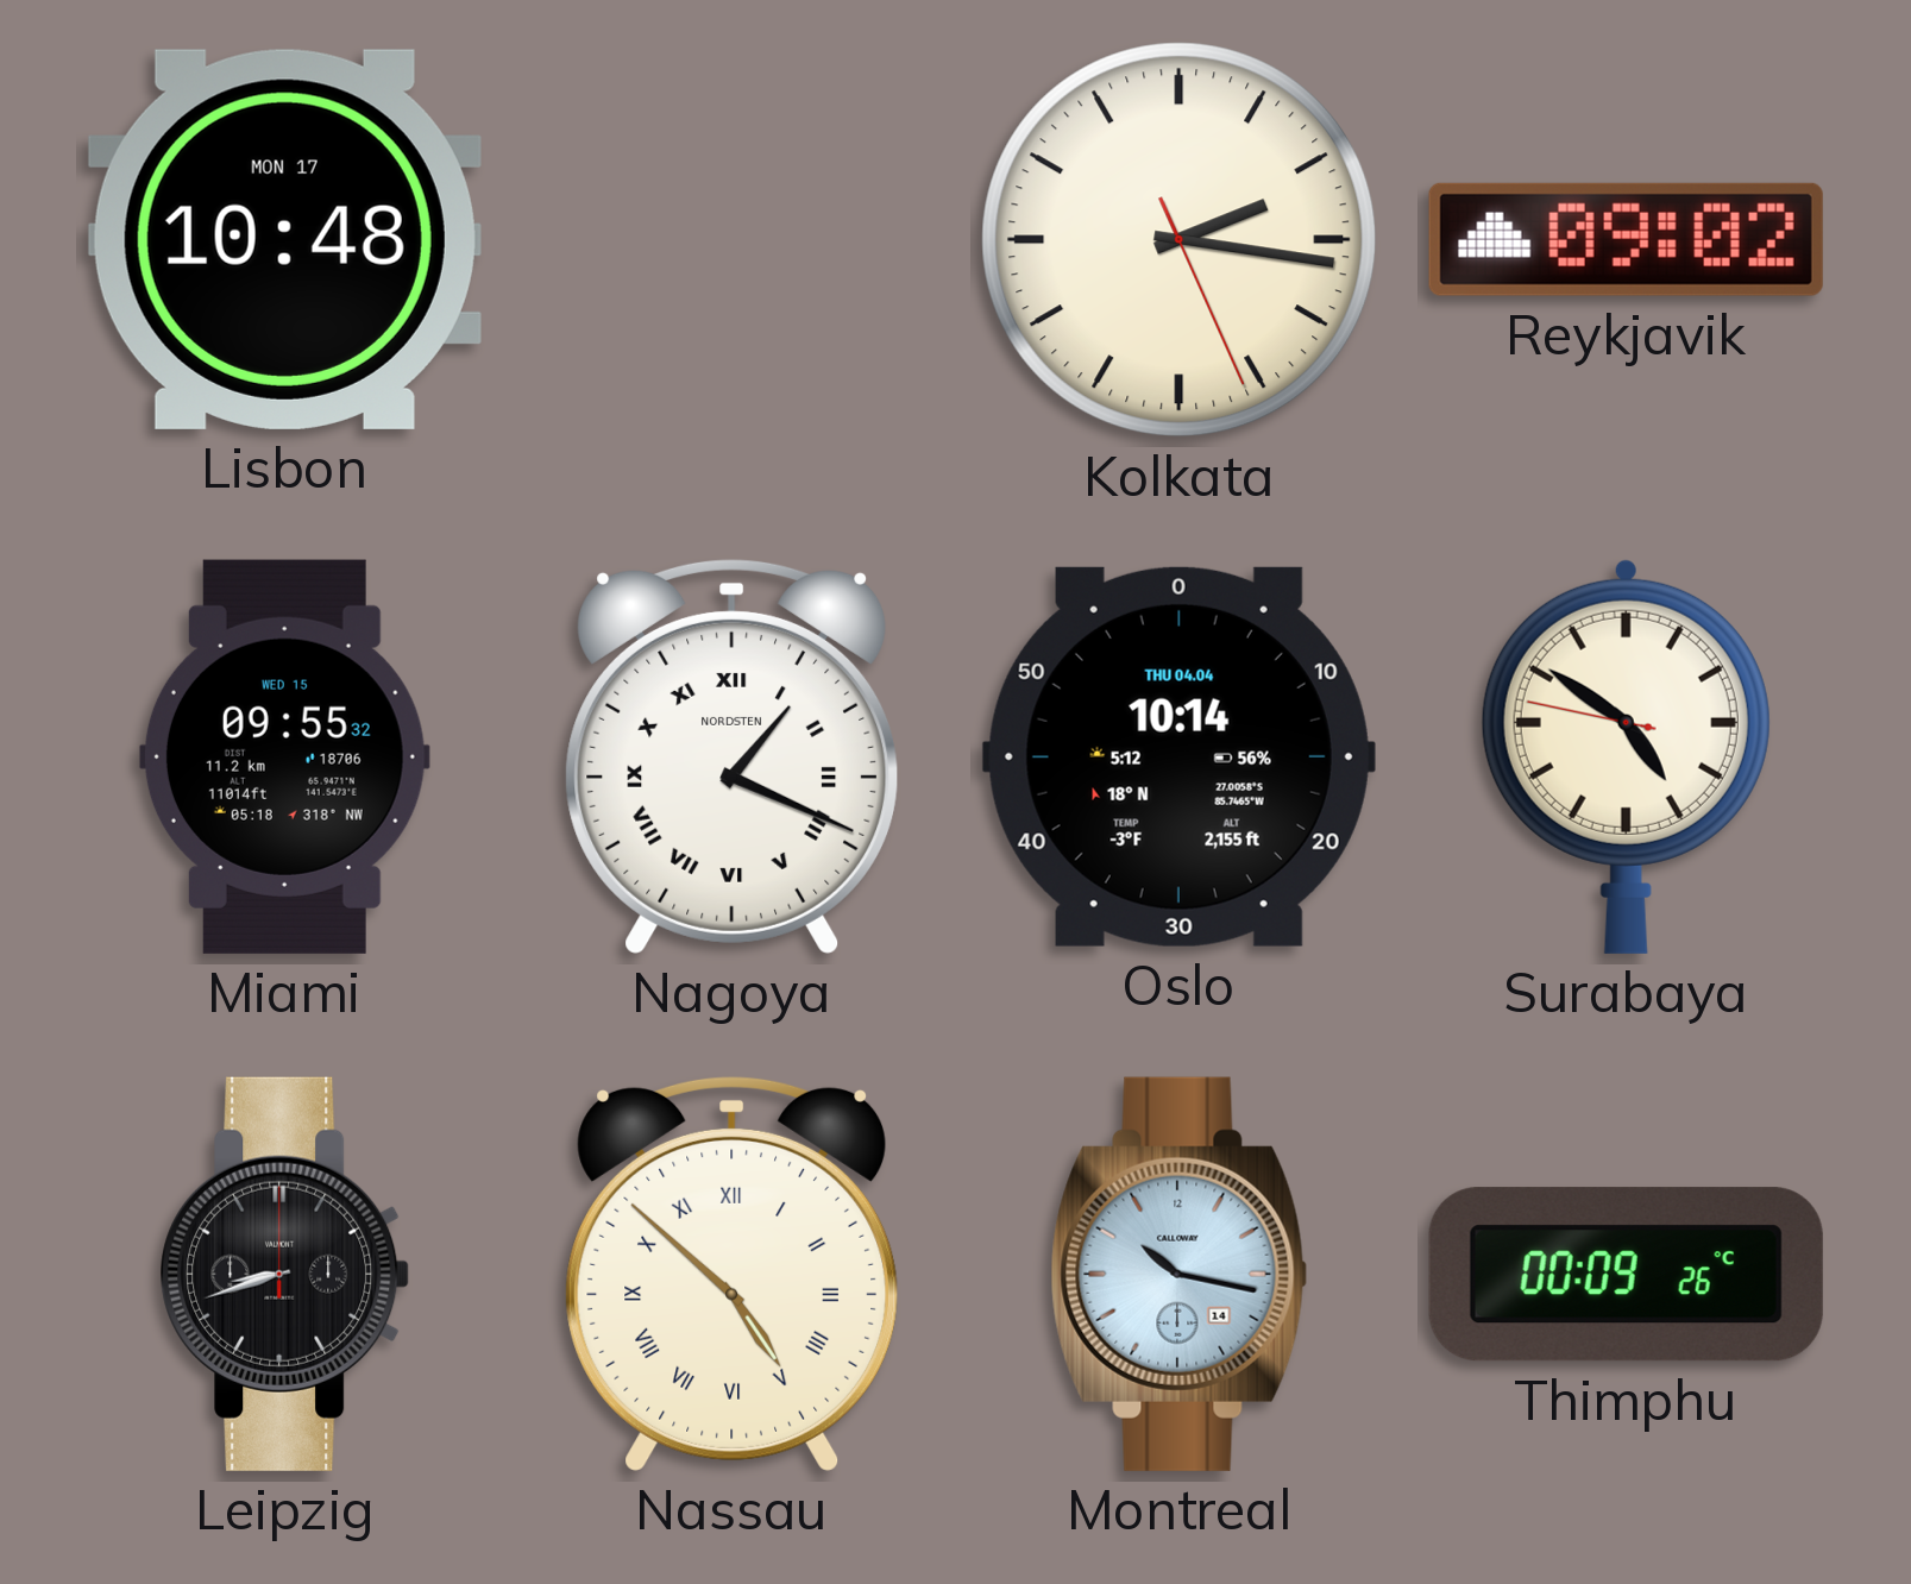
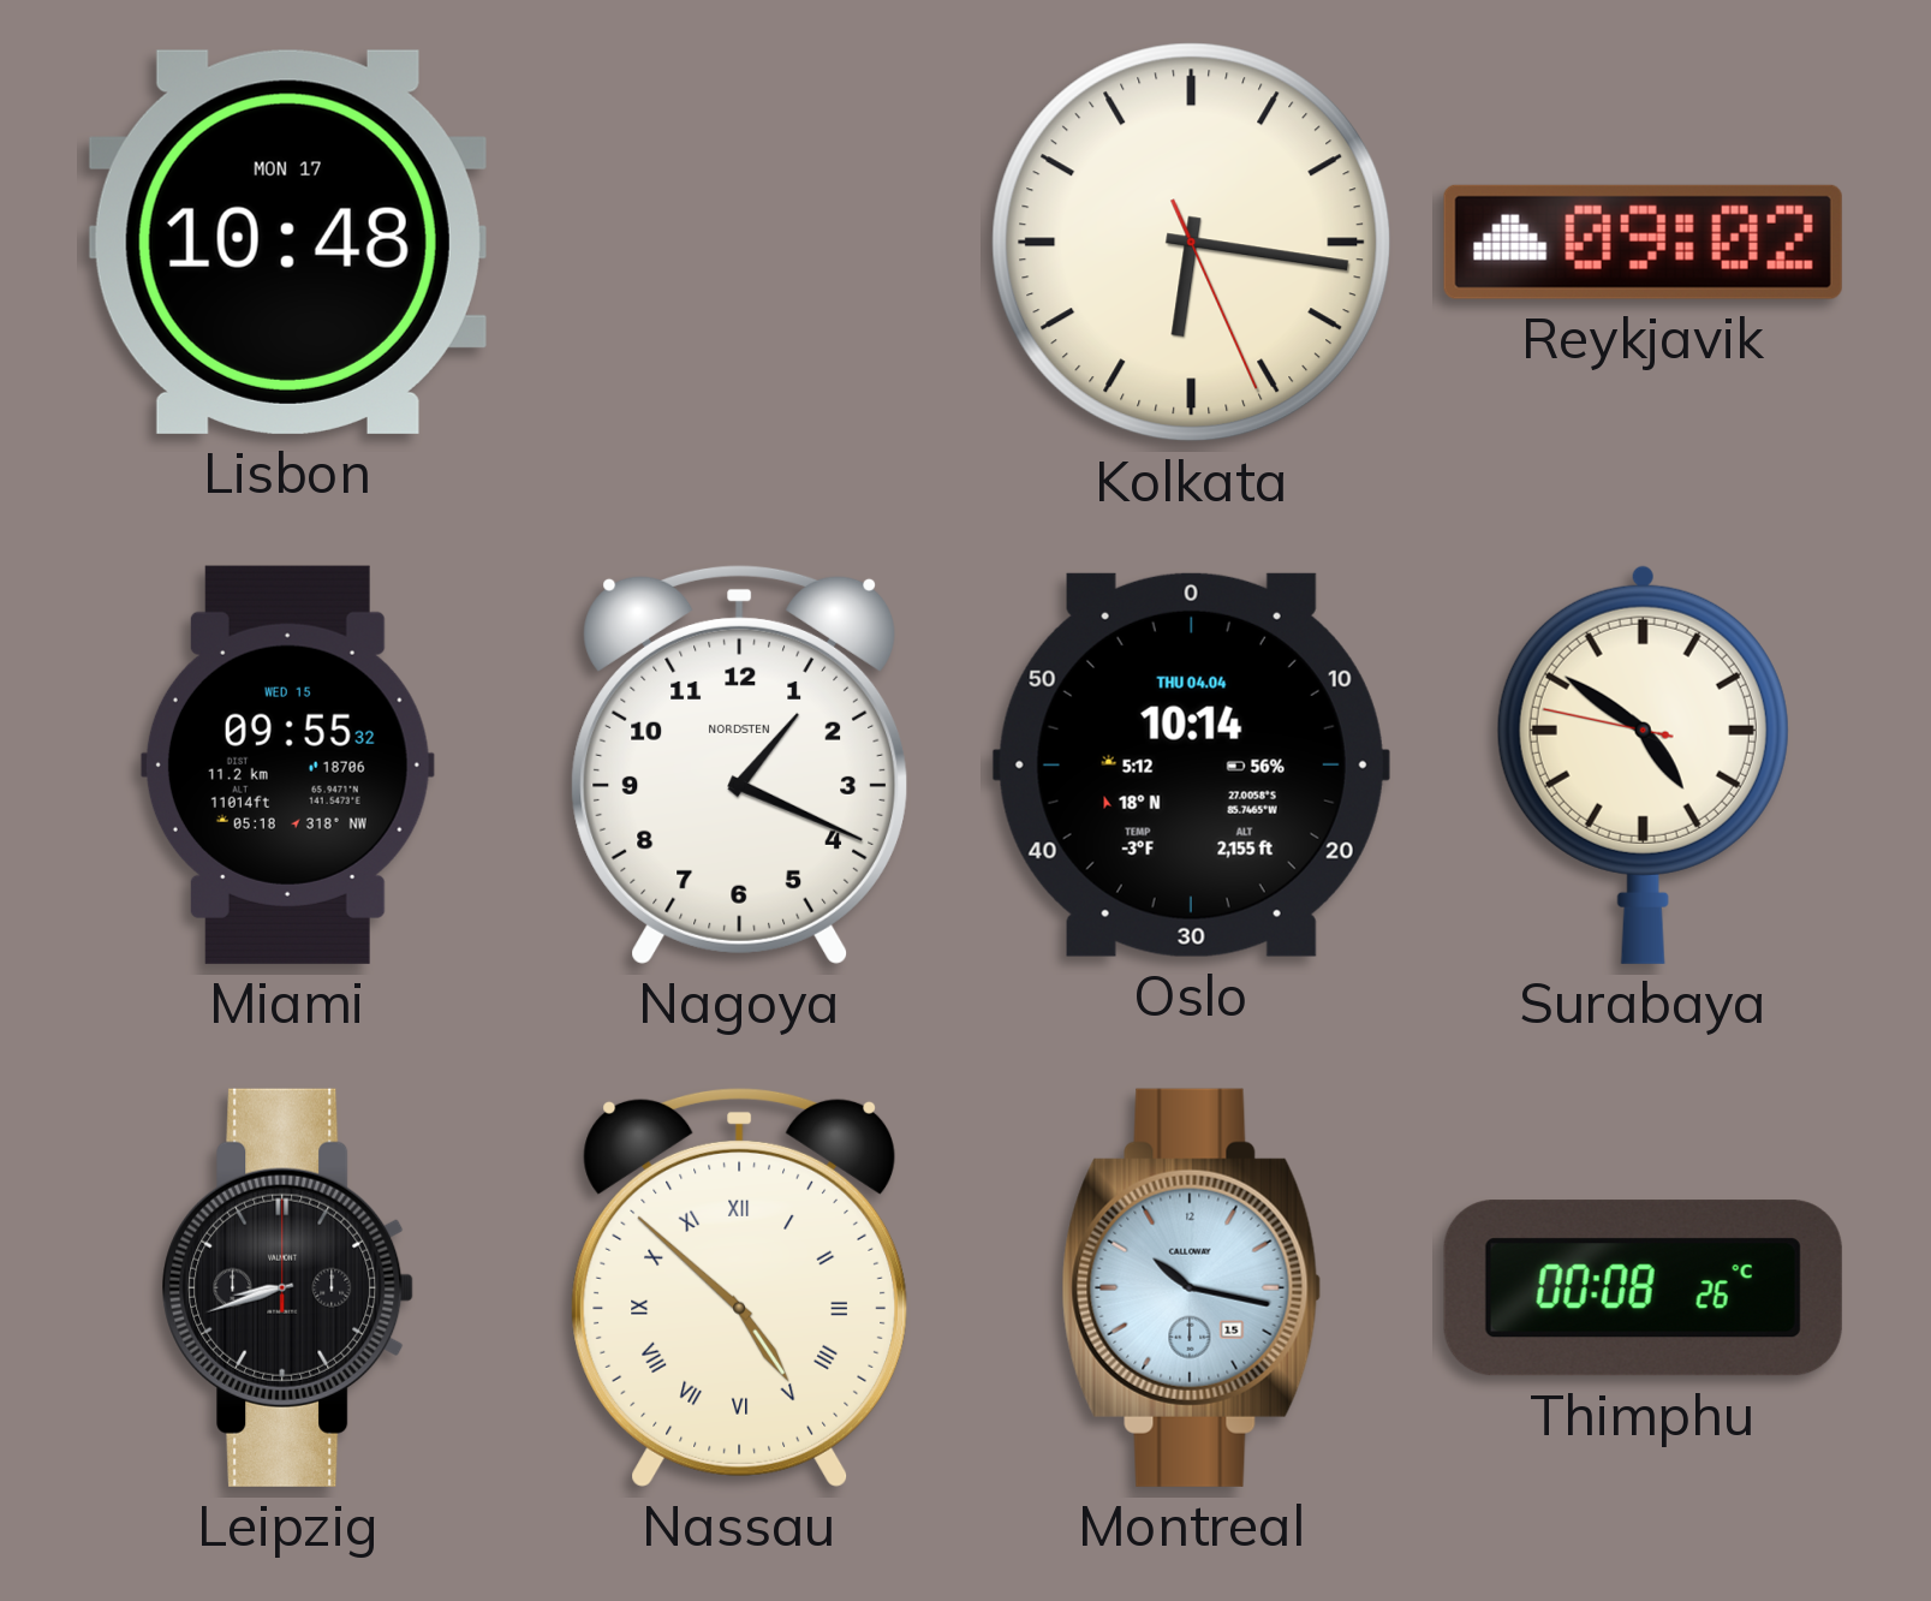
Kolkata: 2:16 -> 6:16 (1192, 243)
Nagoya numerals: Roman -> Arabic (740, 764)
Montreal date: 14 -> 15 (1192, 1287)
Thimphu: 00:09 -> 00:08 (1643, 1288)
